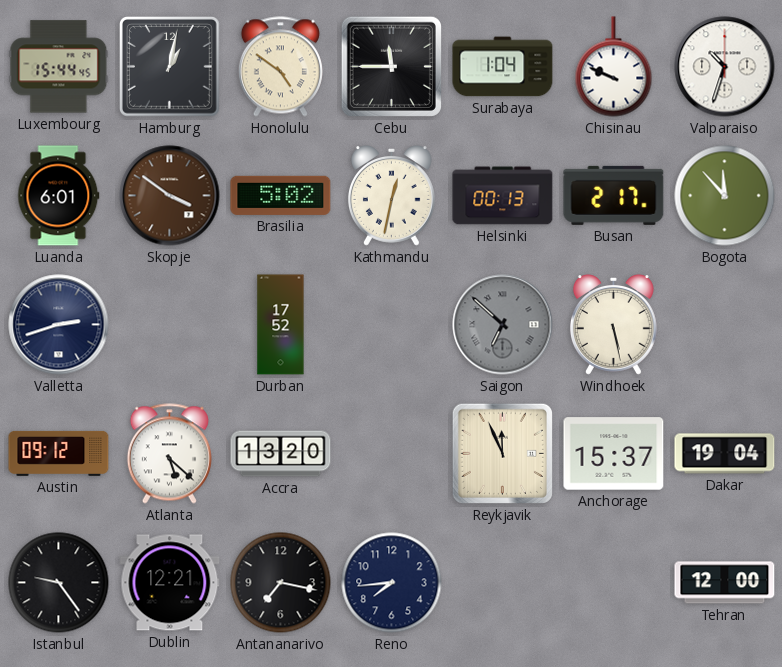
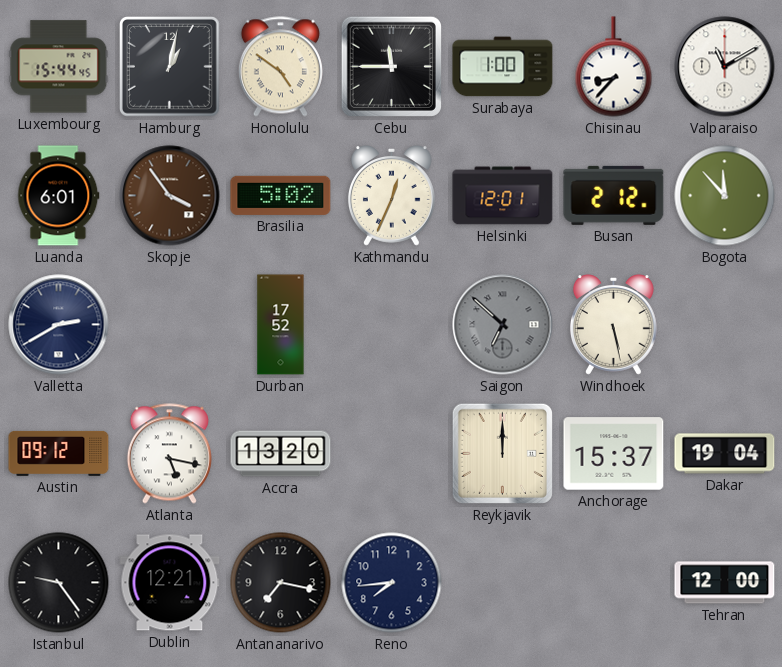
Surabaya: 1:04 -> 1:00 (503, 67)
Chisinau: 9:49 -> 8:37 (614, 67)
Valparaiso: 10:33 -> 11:10 (725, 67)
Skopje: 3:51 -> 3:54 (170, 196)
Kathmandu: 12:32 -> 12:34 (391, 196)
Helsinki: 00:13 -> 12:01 (503, 196)
Busan: 2:17 -> 2:12 (614, 195)
Valletta: 2:42 -> 2:40 (59, 325)
Atlanta: 5:22 -> 5:17 (169, 454)
Reykjavik: 11:56 -> 12:00 (502, 453)
